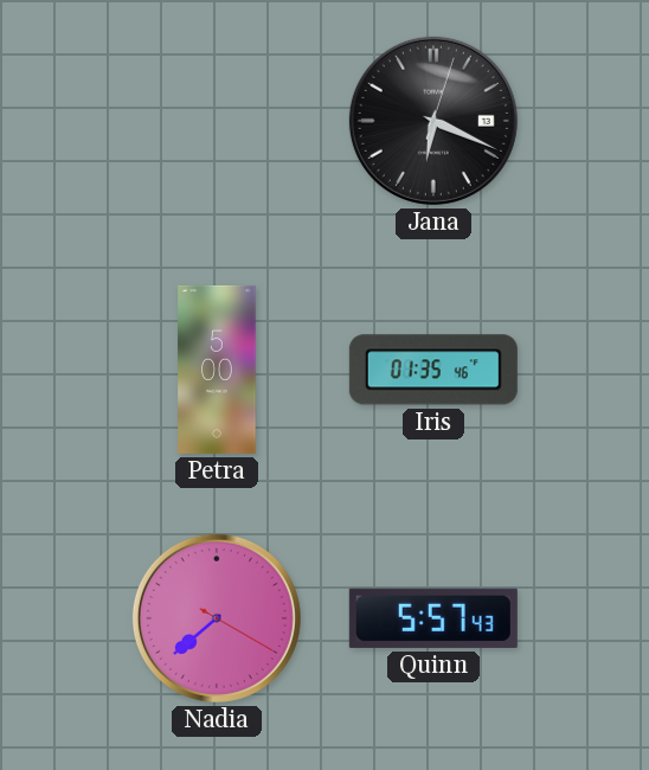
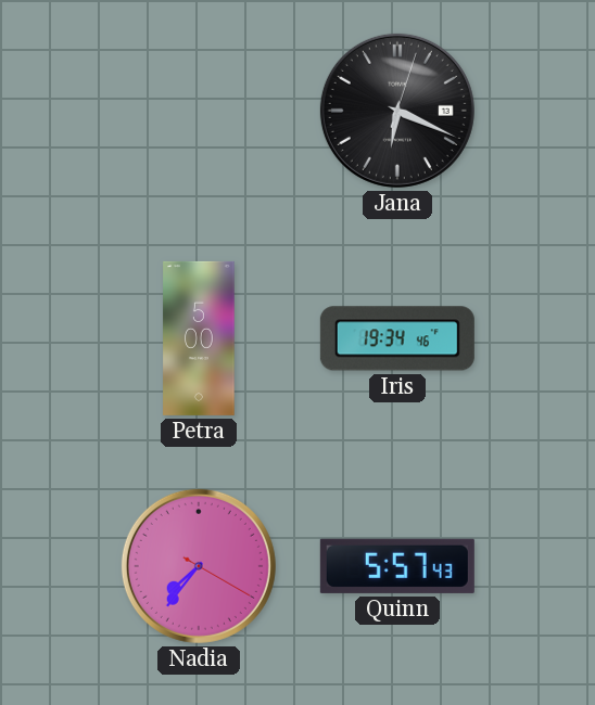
Iris: 01:35 -> 19:34 (397, 338)
Nadia: 7:38 -> 7:36 (199, 566)
